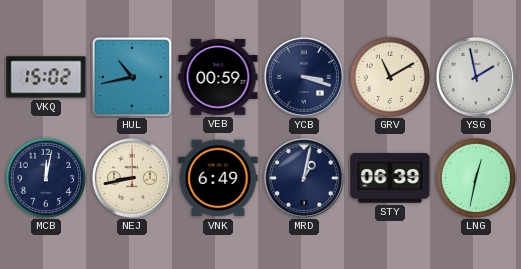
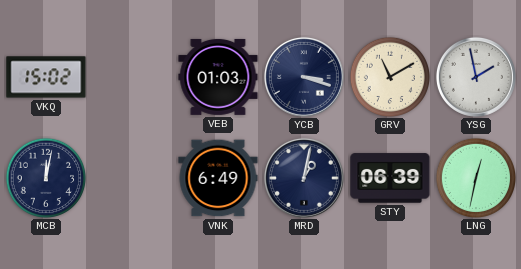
HUL: 10:43 -> none (132, 77)
VEB: 00:59 -> 01:03 (218, 77)
NEJ: 8:43 -> none (132, 178)
